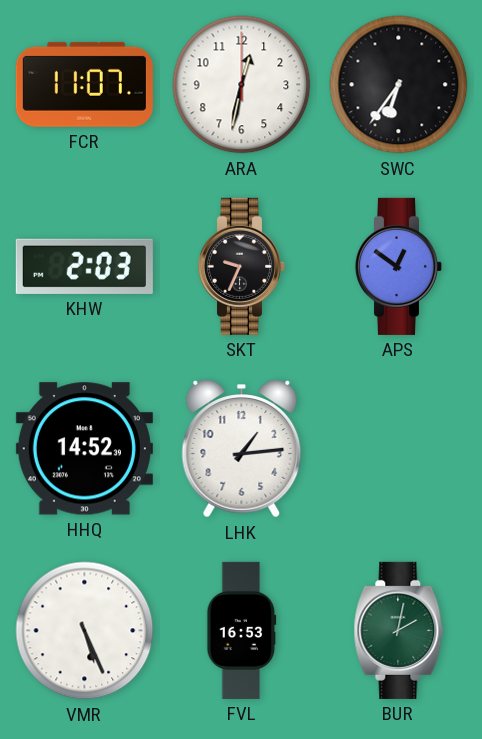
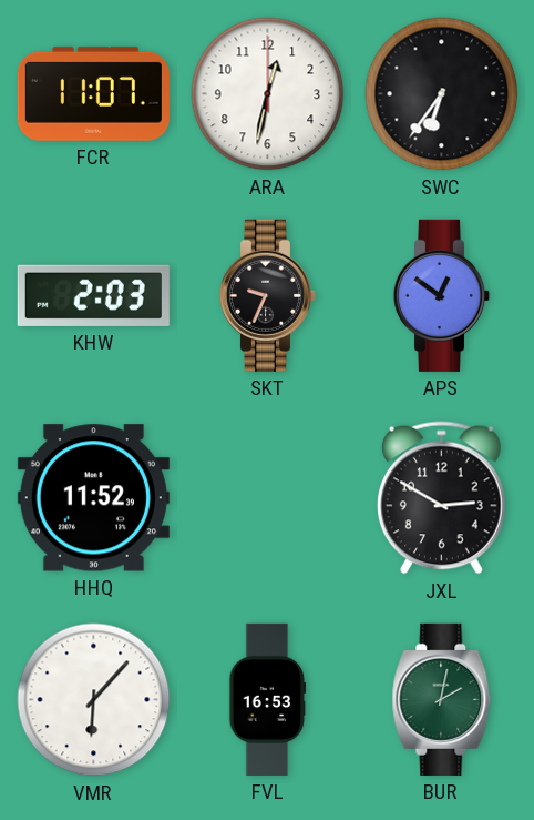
HHQ: 14:52 -> 11:52 (93, 498)
LHK: 1:14 -> none (242, 449)
JXL: none -> 2:50 (441, 498)
VMR: 5:26 -> 6:07 (94, 700)
